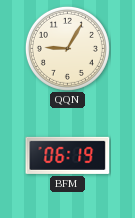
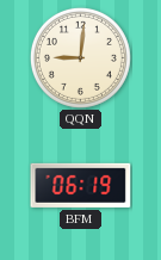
QQN: 9:05 -> 9:01 (80, 57)
